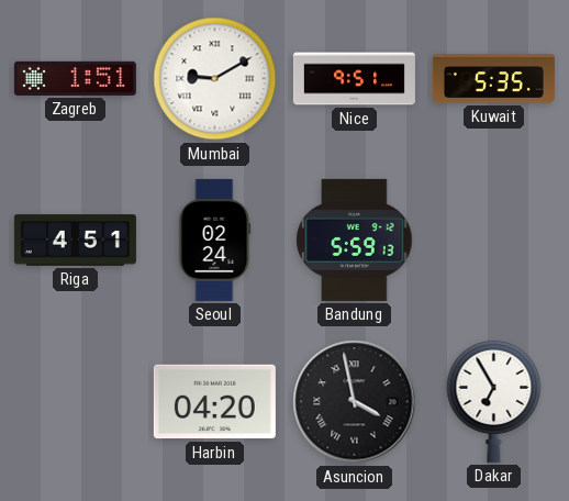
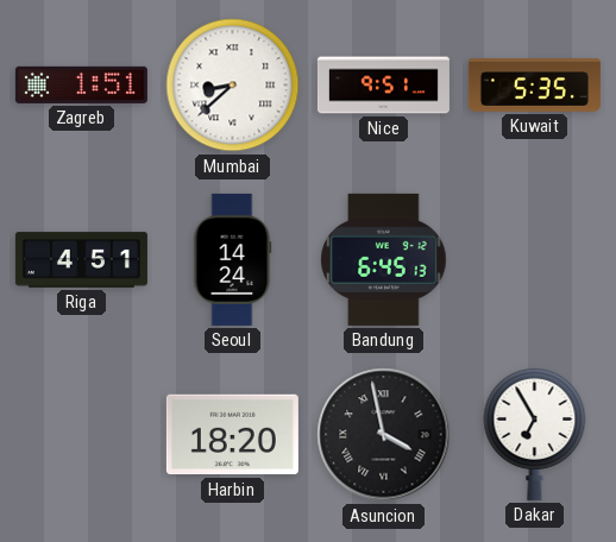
Mumbai: 9:10 -> 8:38 (233, 86)
Seoul: 02:24 -> 14:24 (232, 259)
Bandung: 5:59 -> 6:45 (384, 259)
Harbin: 04:20 -> 18:20 (232, 435)
